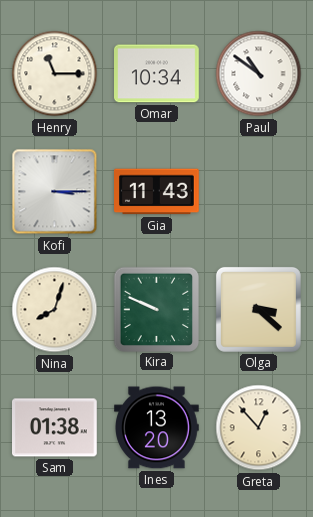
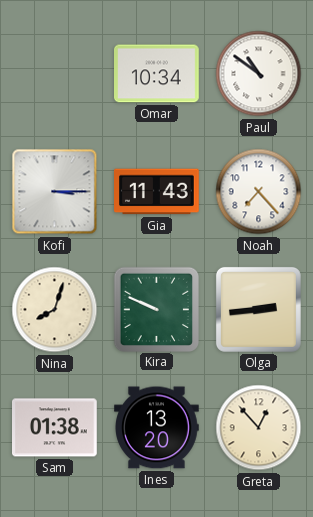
Henry: 11:15 -> none (55, 74)
Noah: none -> 7:23 (259, 192)
Olga: 3:22 -> 2:44 (258, 309)
